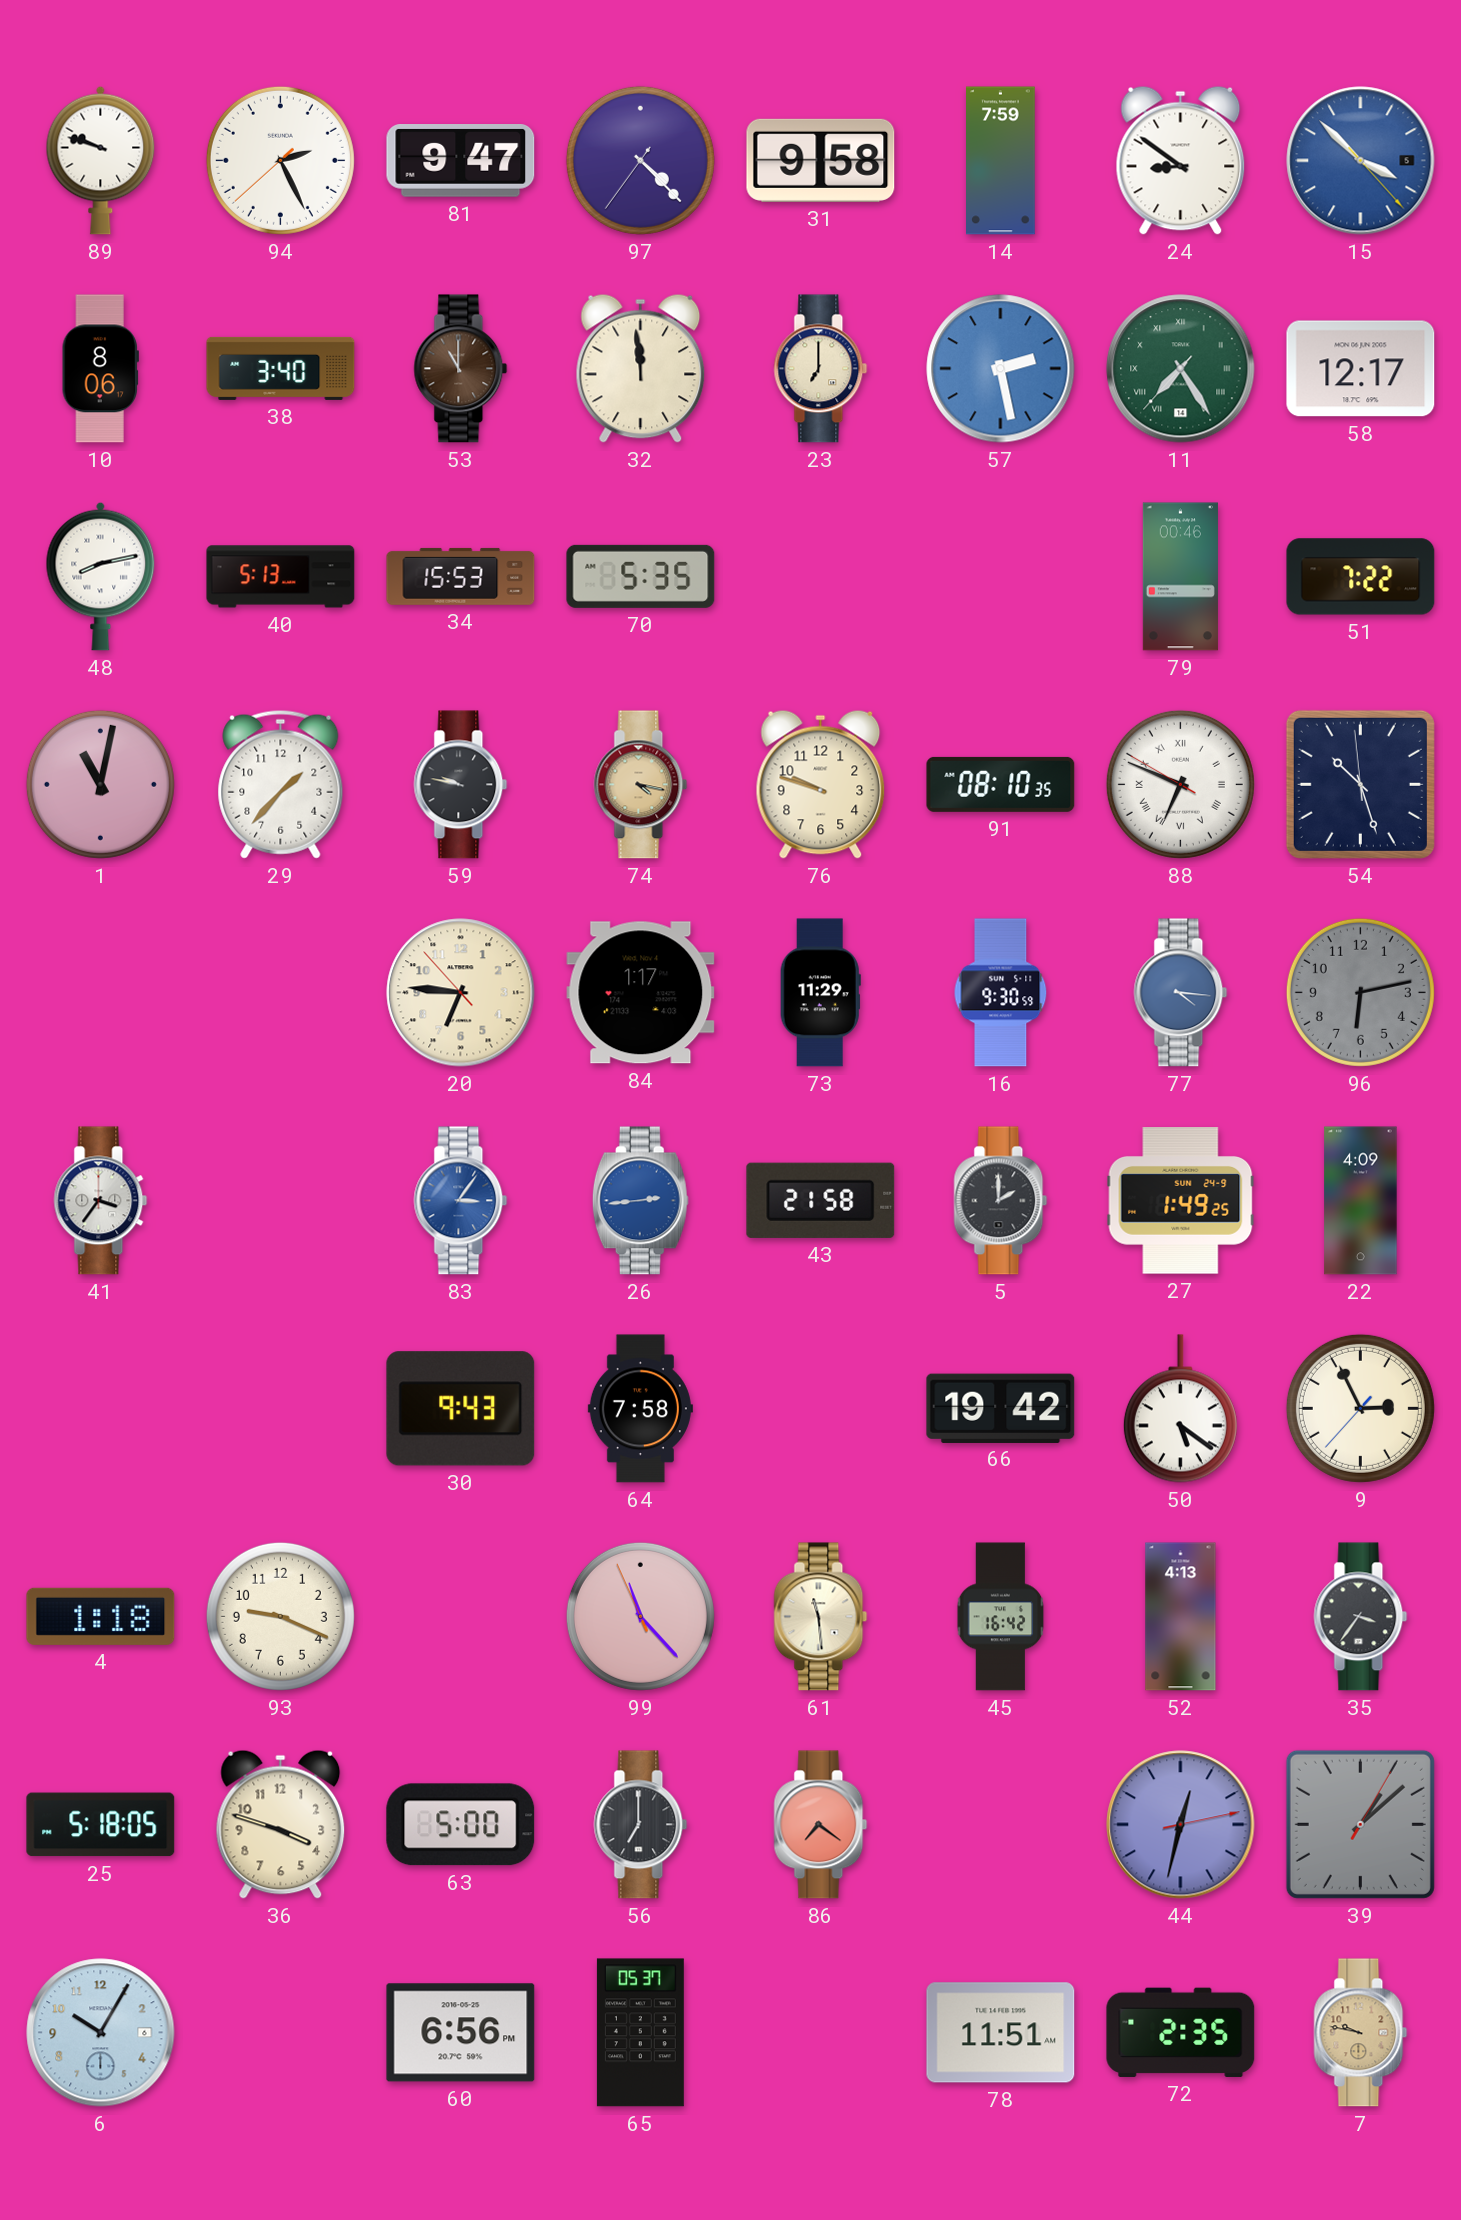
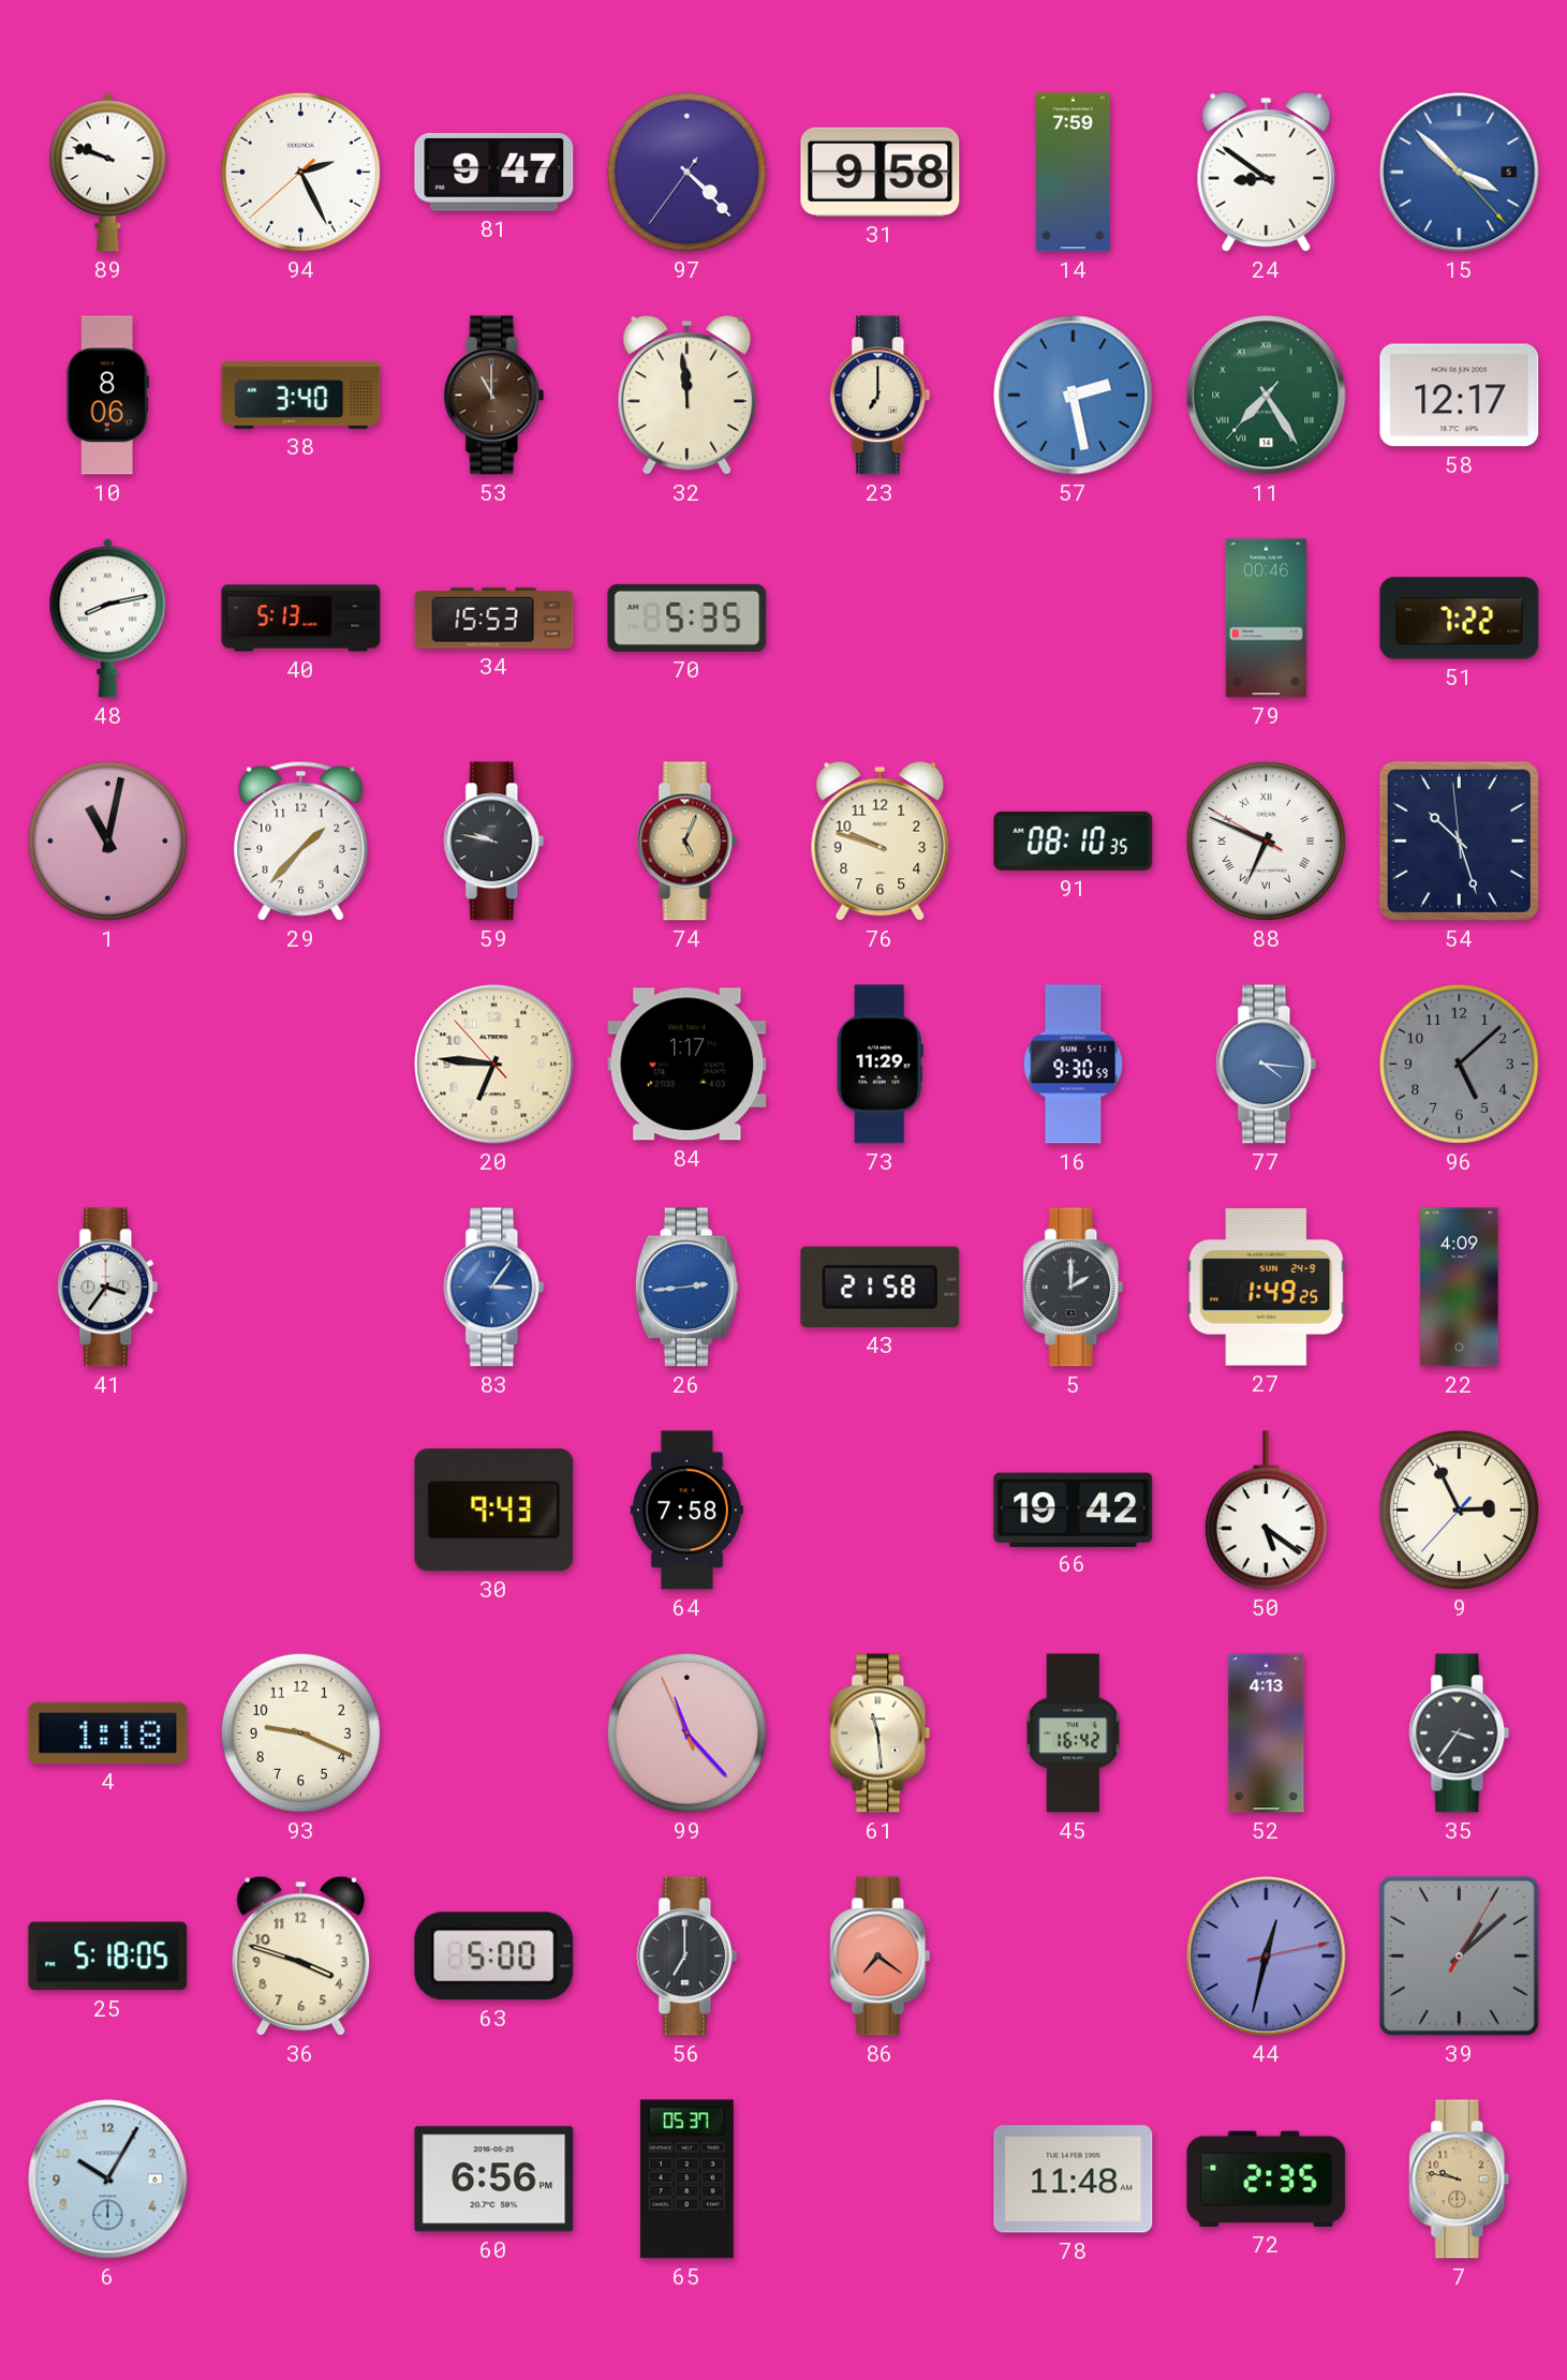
74: 4:17 -> 5:04 (688, 842)
96: 6:13 -> 5:08 (1459, 1063)
78: 11:51 -> 11:48 (1074, 2180)
